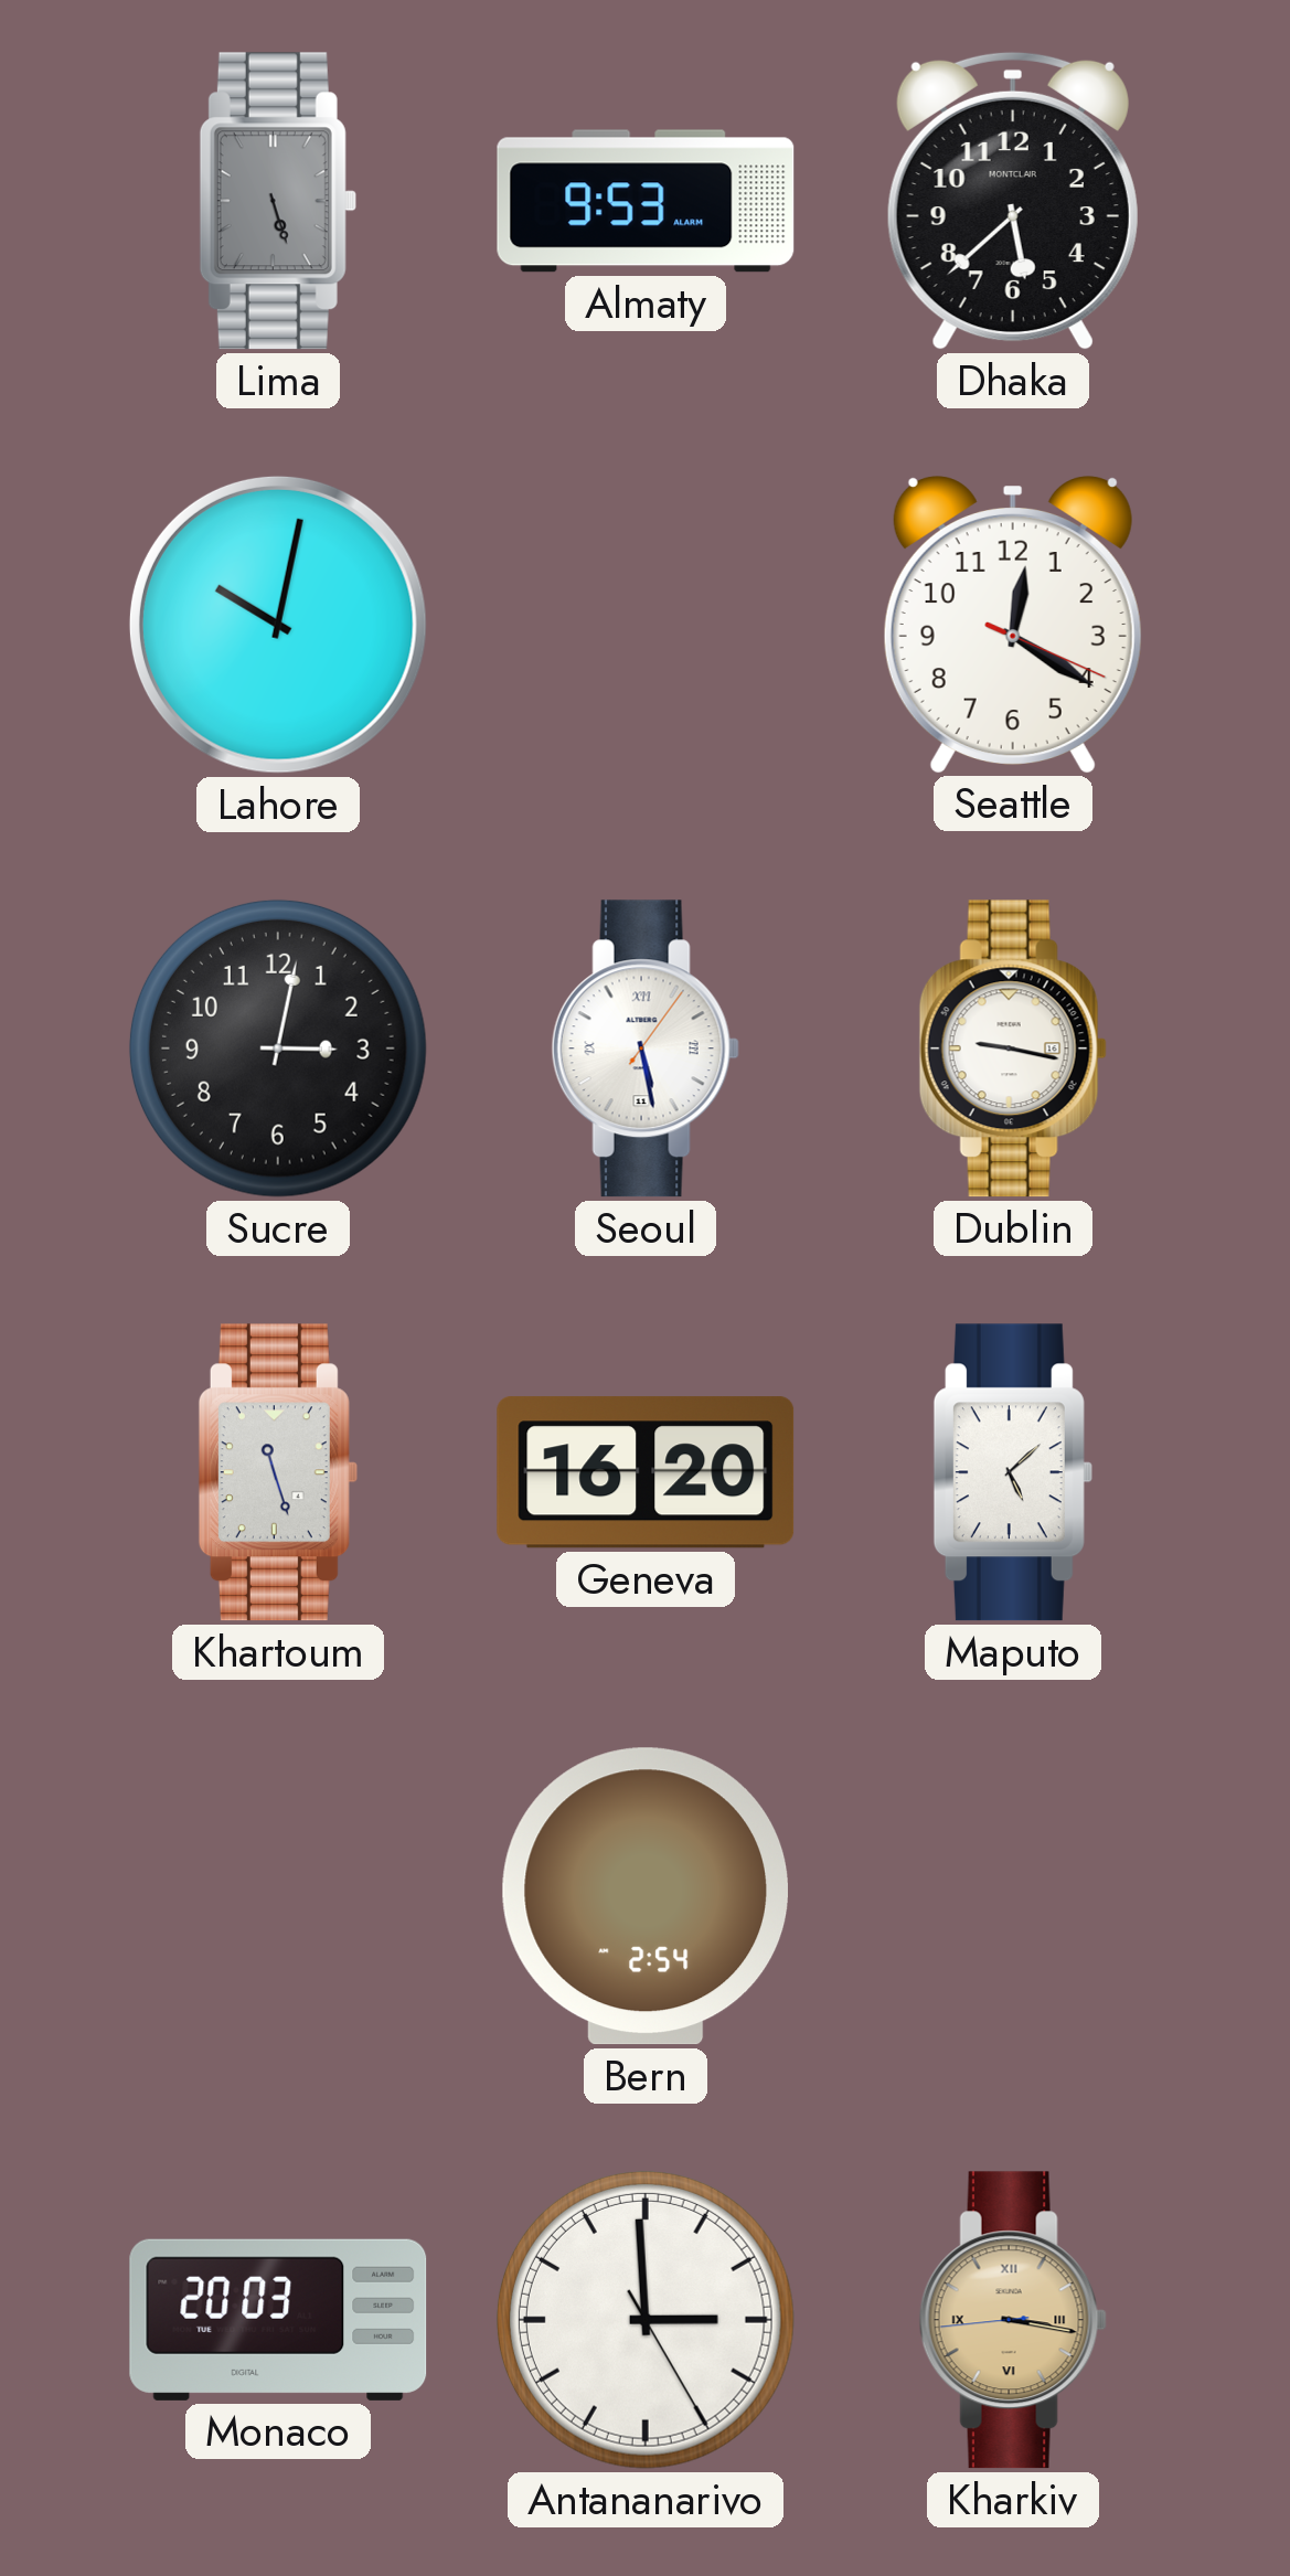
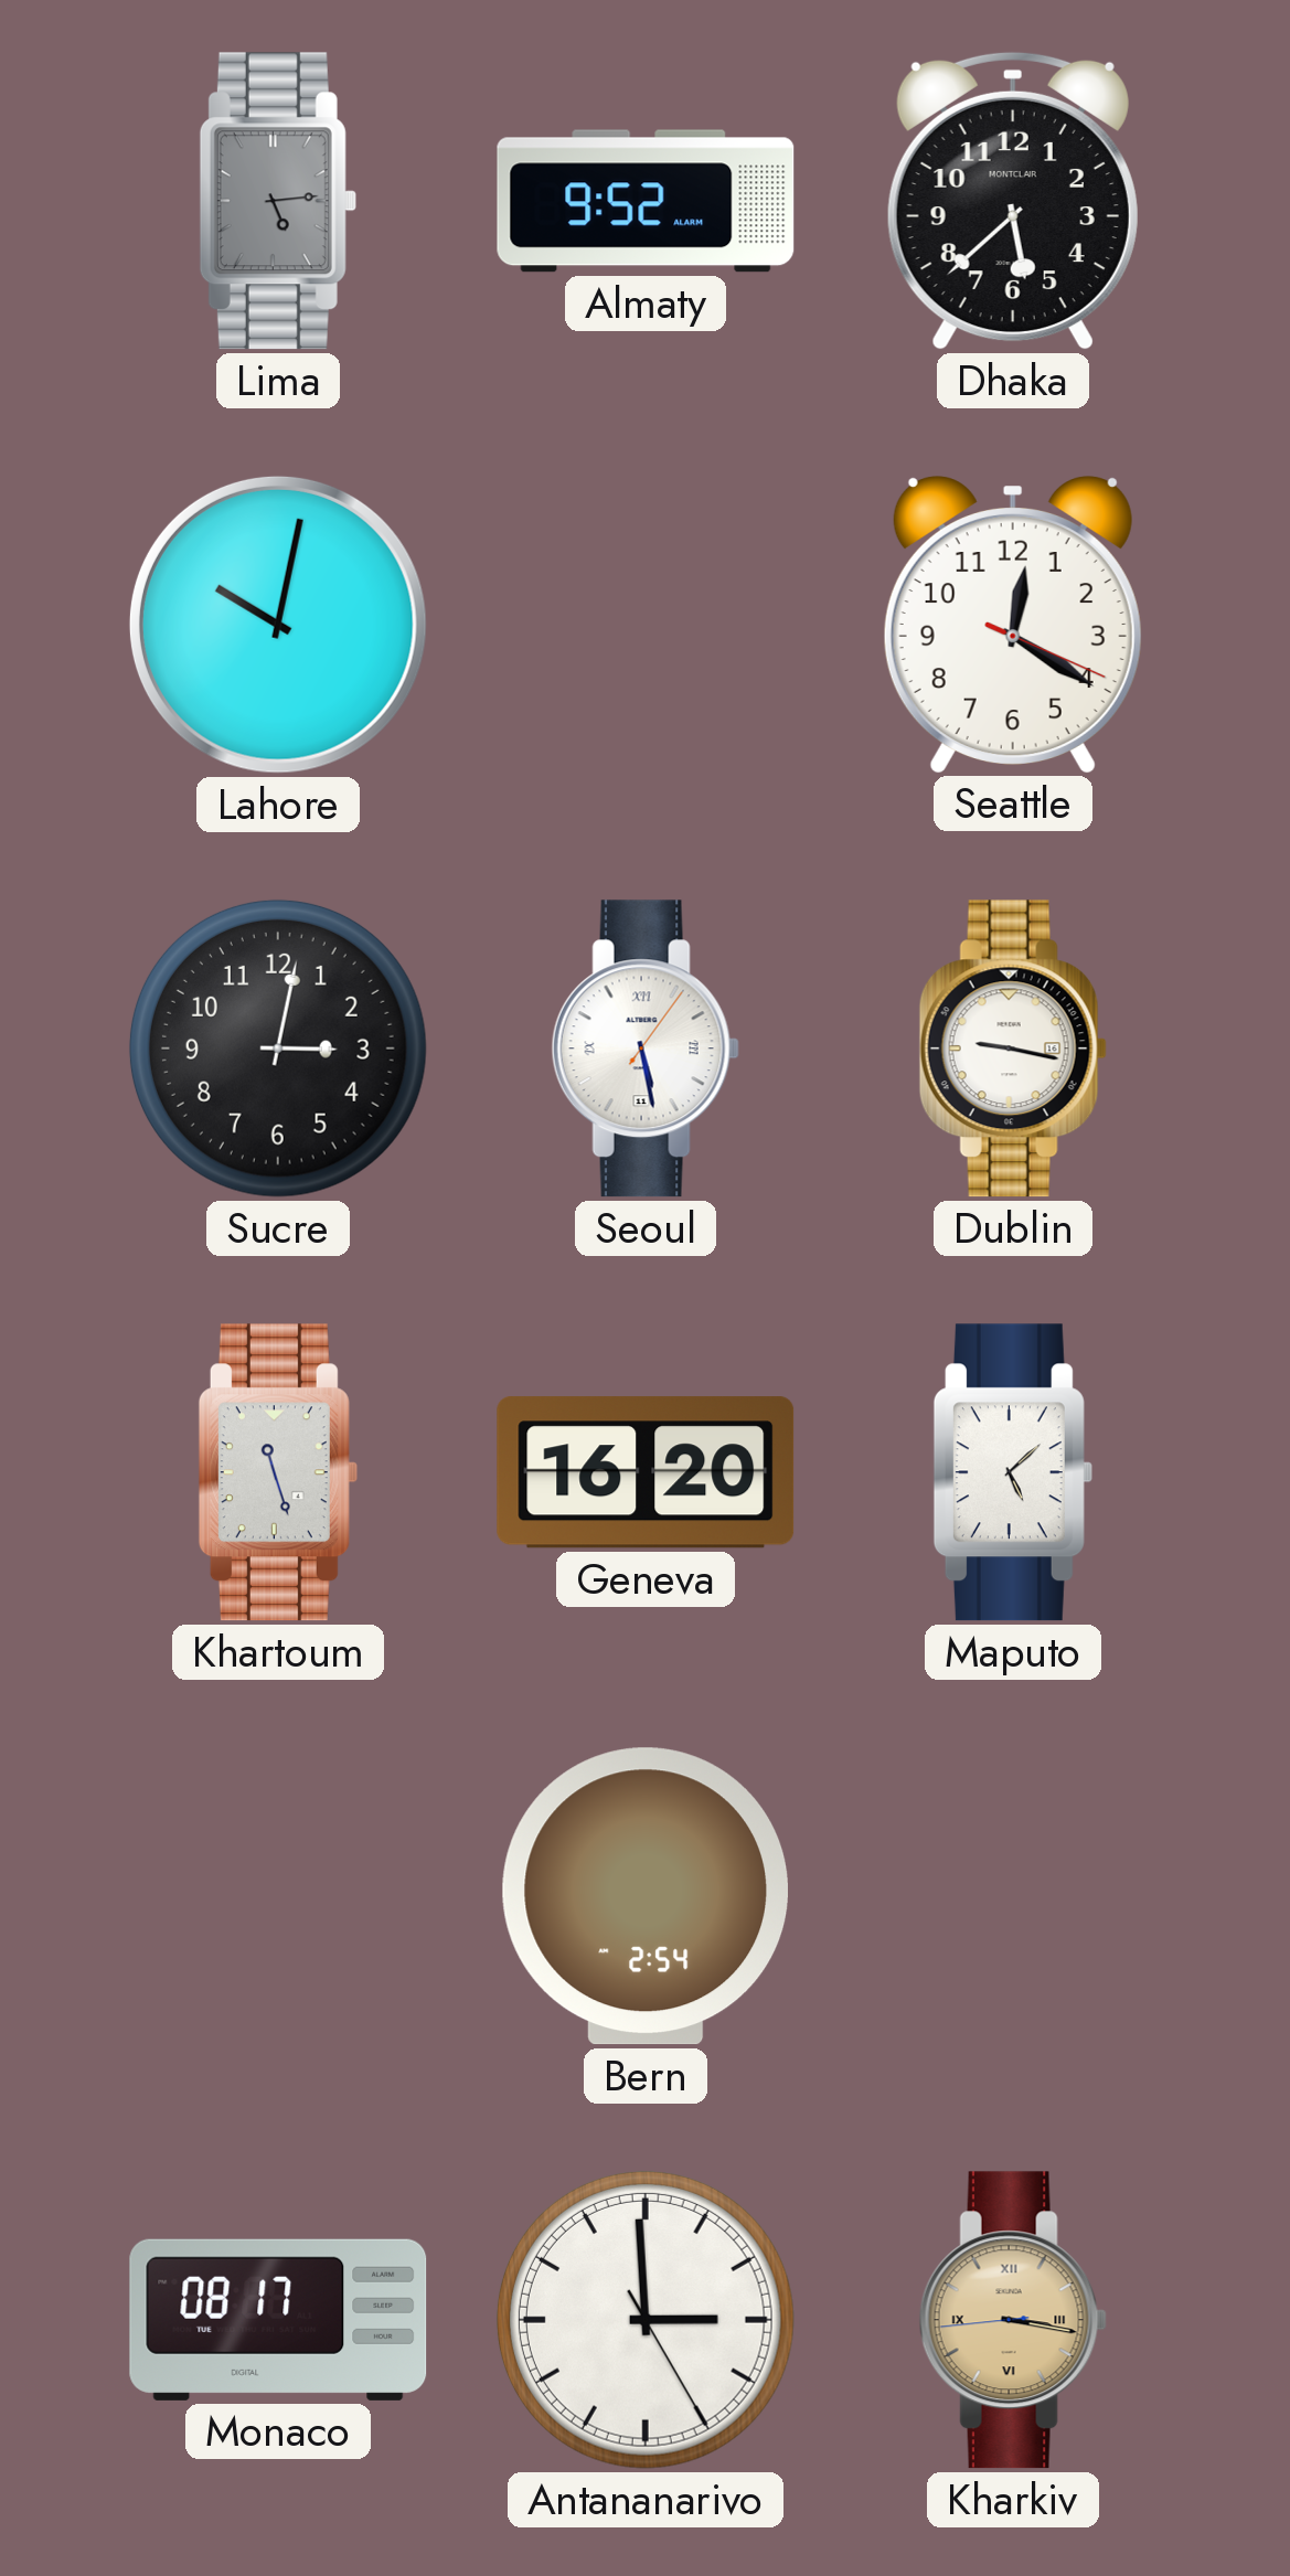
Lima: 5:27 -> 5:14 (278, 201)
Almaty: 9:53 -> 9:52 (646, 201)
Monaco: 20:03 -> 08:17 (278, 2320)
